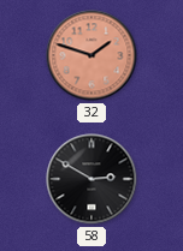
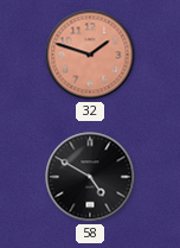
58: 2:50 -> 4:50 (90, 177)
